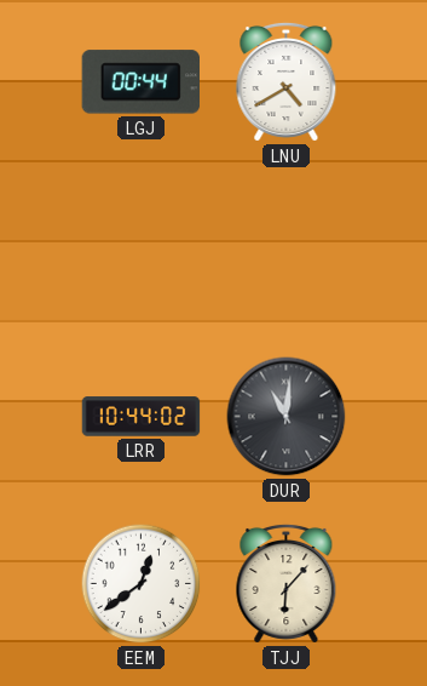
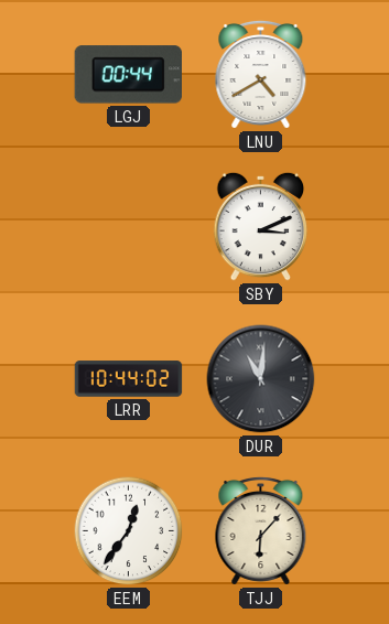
SBY: none -> 3:11 (261, 226)
EEM: 12:39 -> 12:36 (129, 531)
